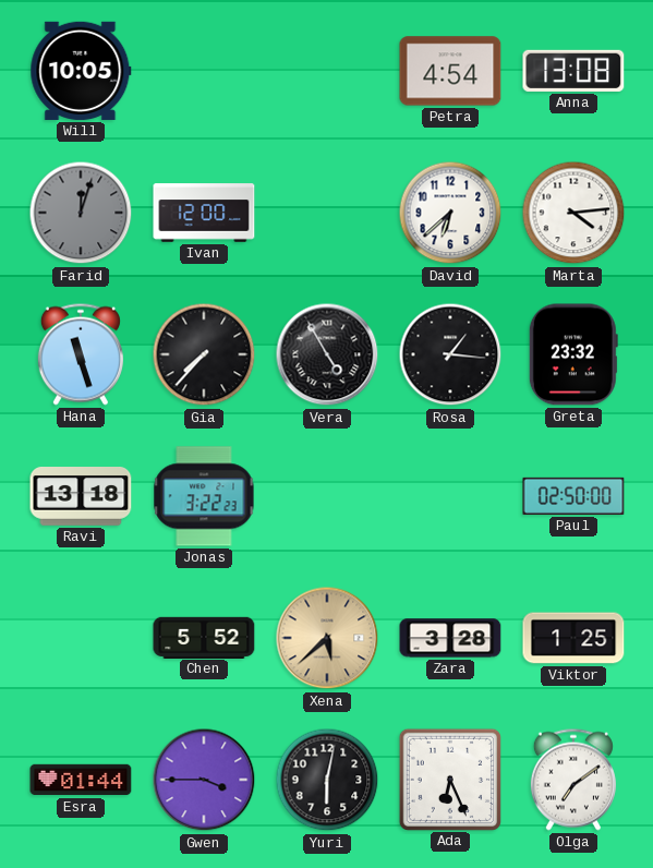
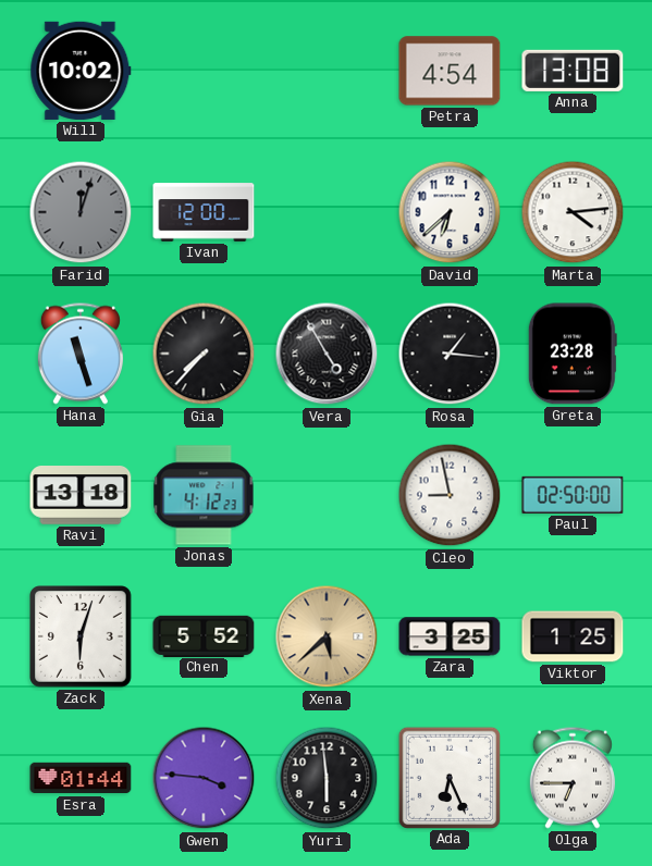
Will: 10:05 -> 10:02 (81, 71)
Greta: 23:32 -> 23:28 (573, 354)
Jonas: 3:22 -> 4:12 (204, 495)
Cleo: none -> 8:58 (450, 495)
Zack: none -> 6:03 (82, 638)
Zara: 3:28 -> 3:25 (450, 636)
Gwen: 3:45 -> 3:46 (204, 778)
Yuri: 6:02 -> 5:59 (327, 778)
Olga: 7:09 -> 6:45 (573, 778)
